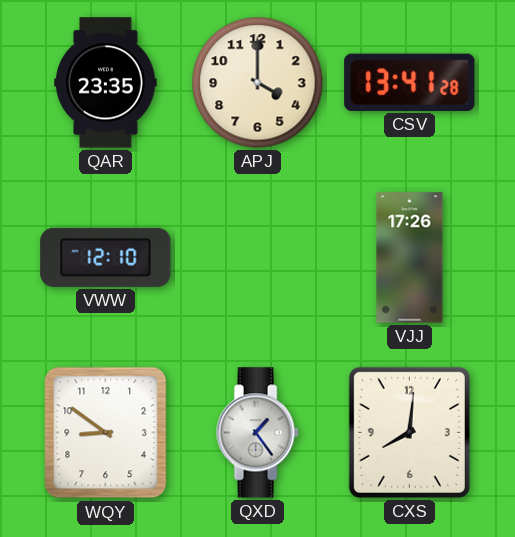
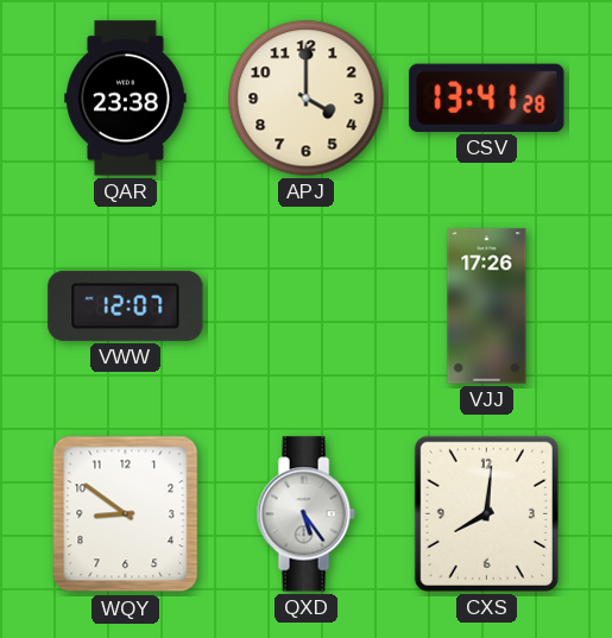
QAR: 23:35 -> 23:38 (126, 99)
VWW: 12:10 -> 12:07 (126, 305)
QXD: 1:24 -> 5:24 (305, 514)
